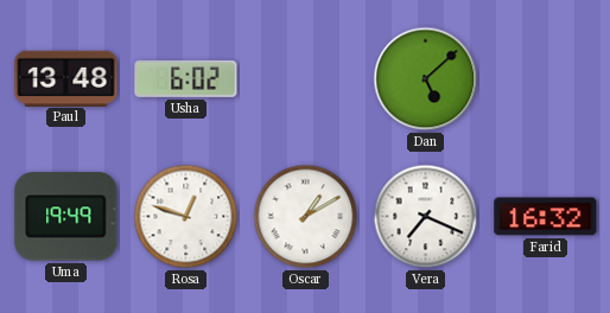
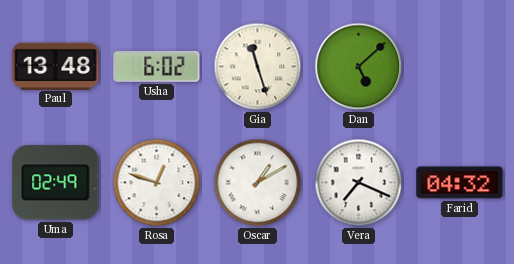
Gia: none -> 11:27 (258, 67)
Uma: 19:49 -> 02:49 (56, 183)
Farid: 16:32 -> 04:32 (460, 183)
